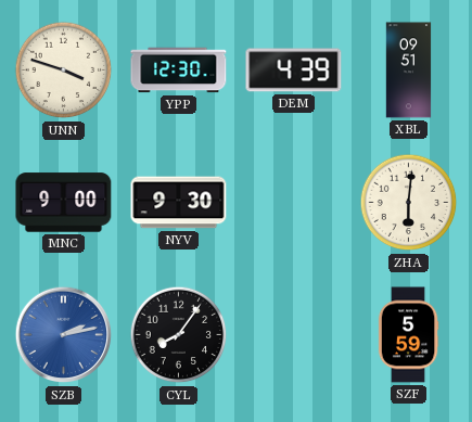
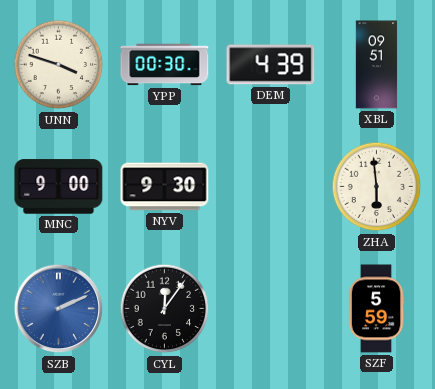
YPP: 12:30 -> 00:30 (165, 65)
ZHA: 6:01 -> 5:59 (377, 187)
SZB: 2:13 -> 2:11 (59, 309)
CYL: 8:06 -> 12:06 (165, 309)
